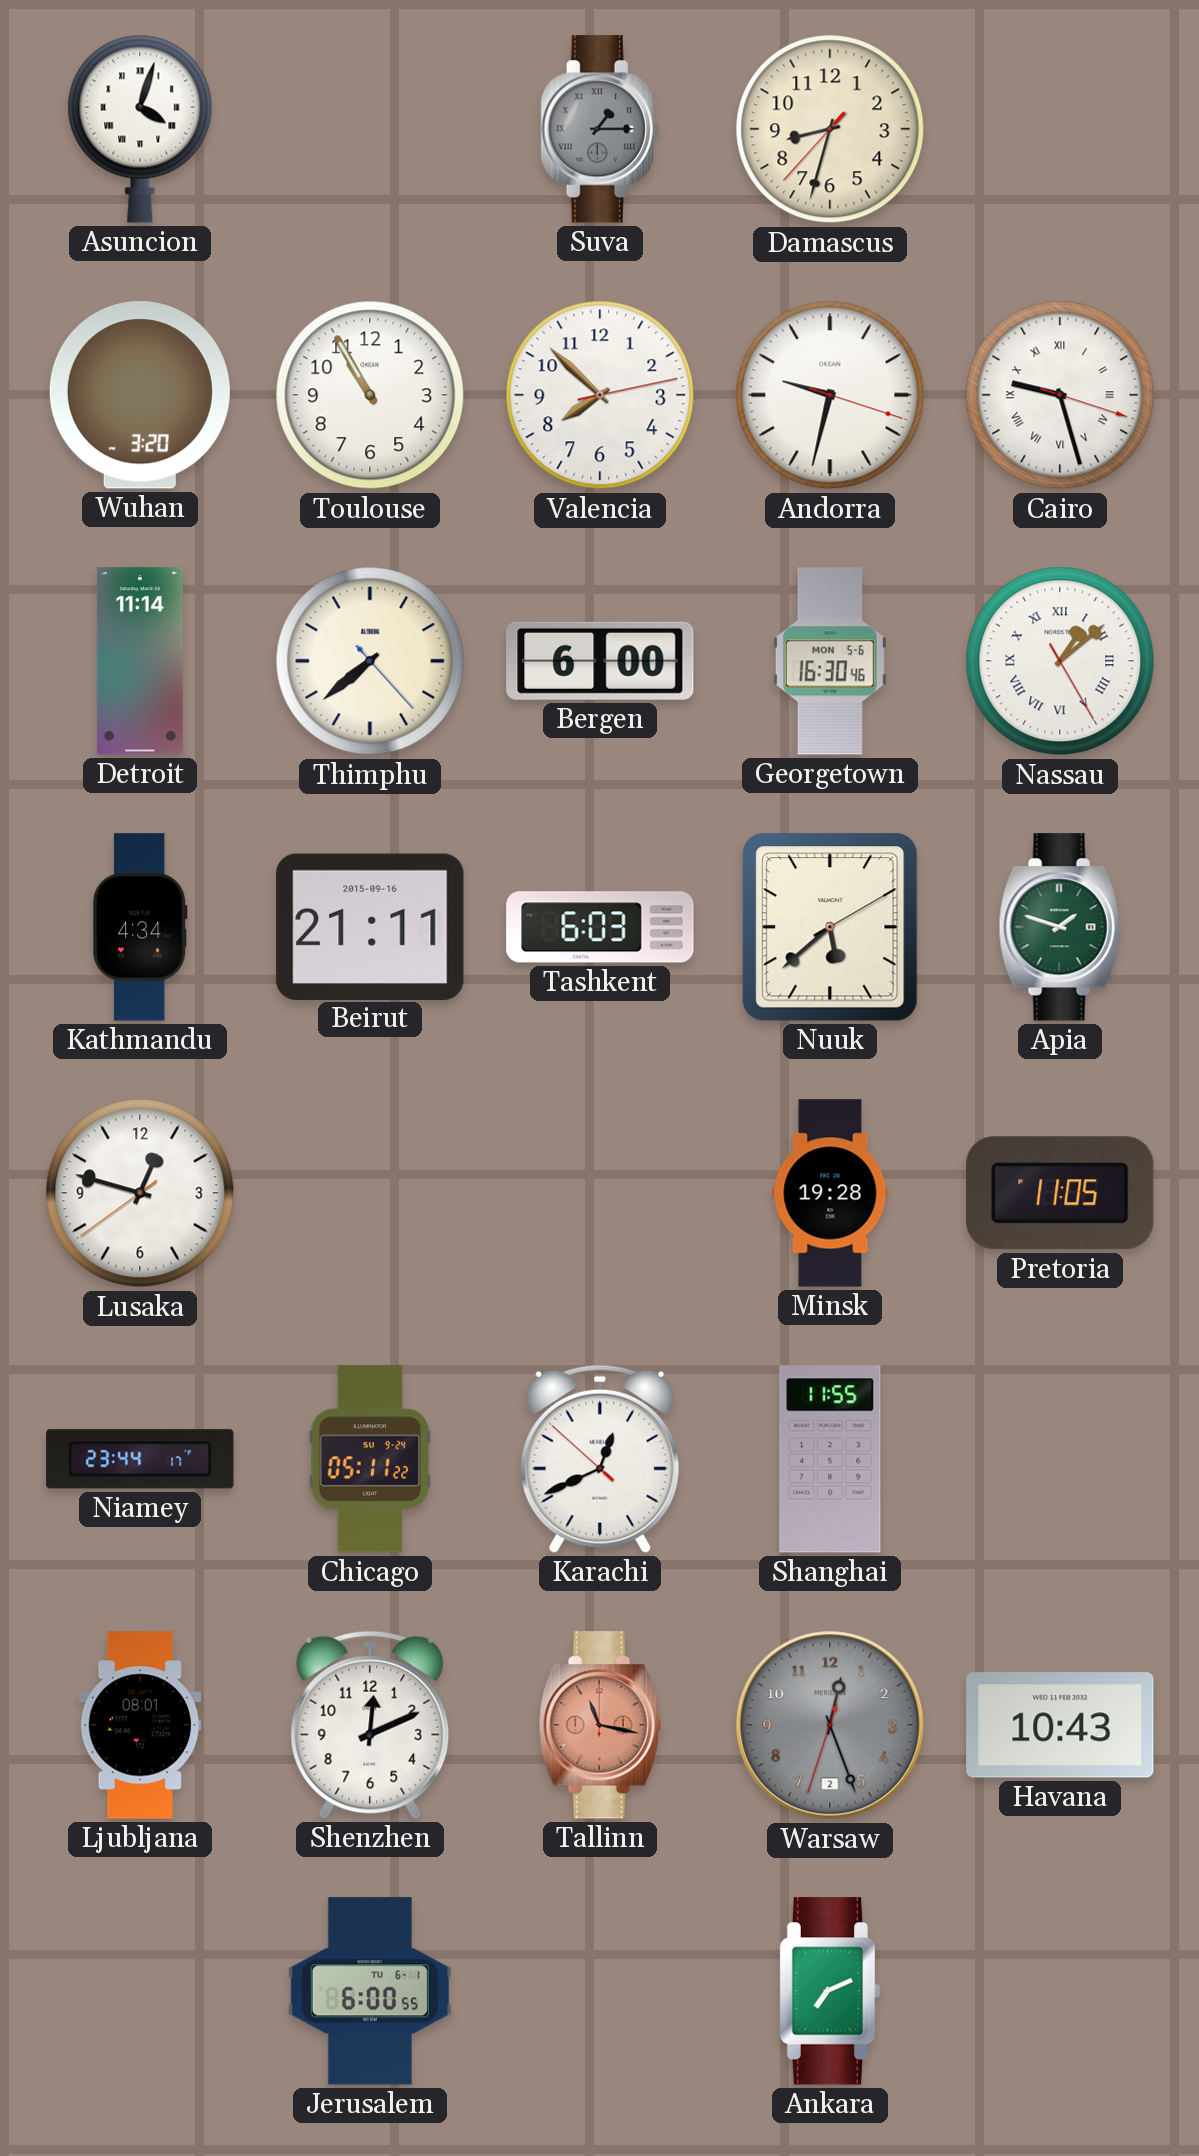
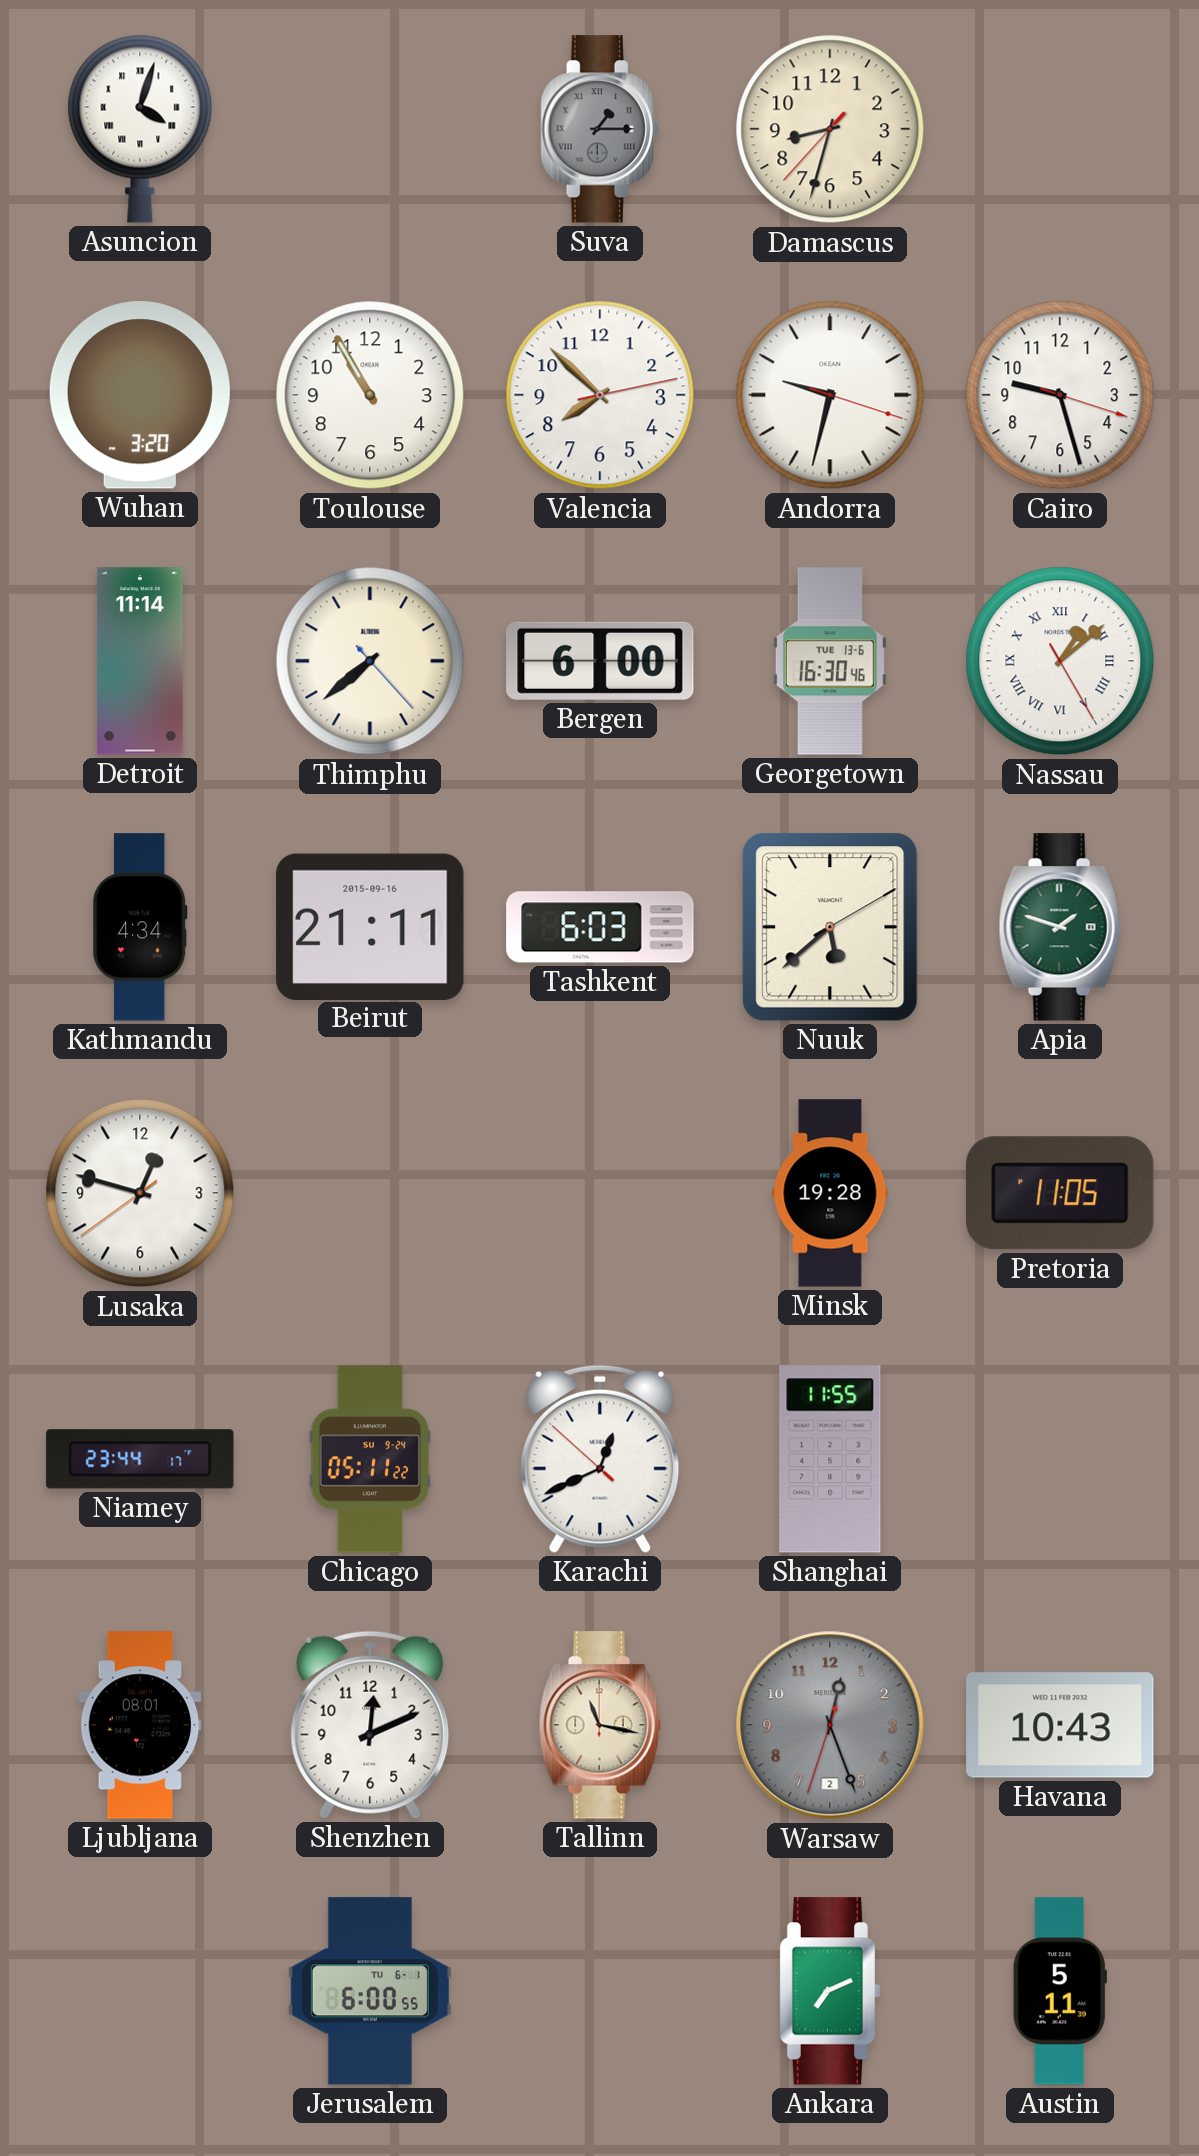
Cairo numerals: Roman -> Arabic (1060, 395)
Georgetown date: MON 5-6 -> TUE 13-6 (830, 661)
Tallinn dial: salmon -> cream (600, 1725)
Austin: none -> 5:11 (1060, 1991)
